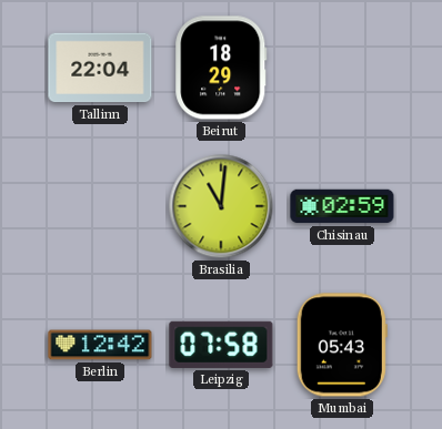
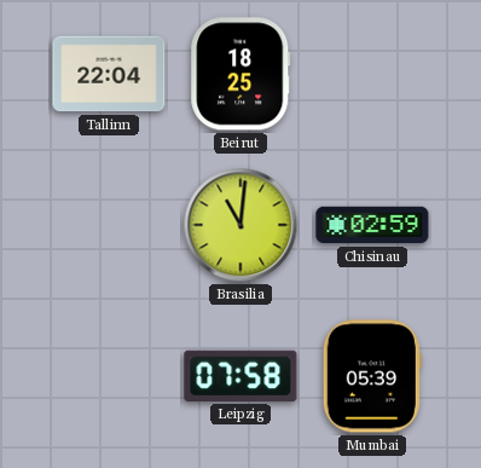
Beirut: 18:29 -> 18:25 (240, 74)
Berlin: 12:42 -> none (100, 345)
Mumbai: 05:43 -> 05:39 (372, 376)
